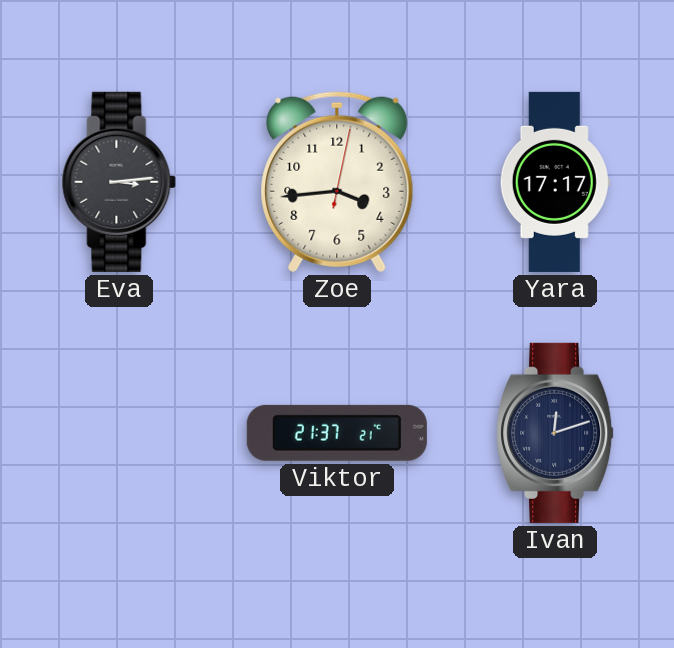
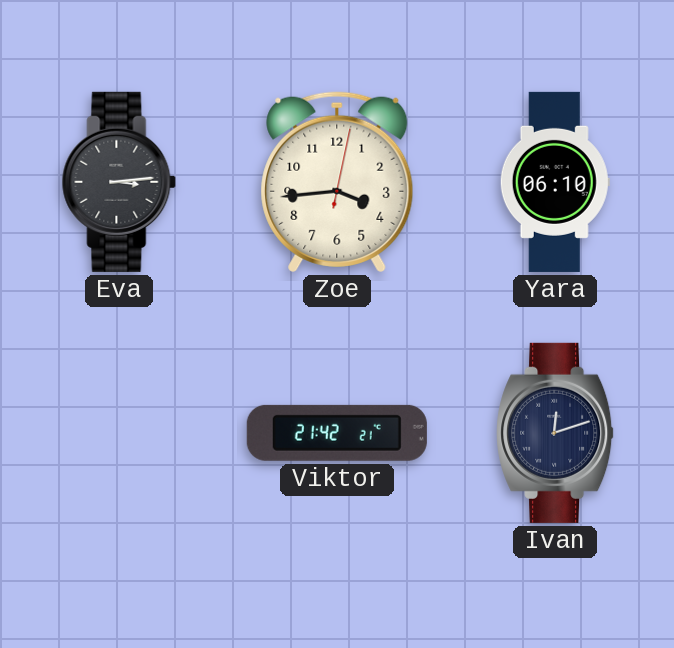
Yara: 17:17 -> 06:10 (555, 182)
Viktor: 21:37 -> 21:42 (337, 433)
